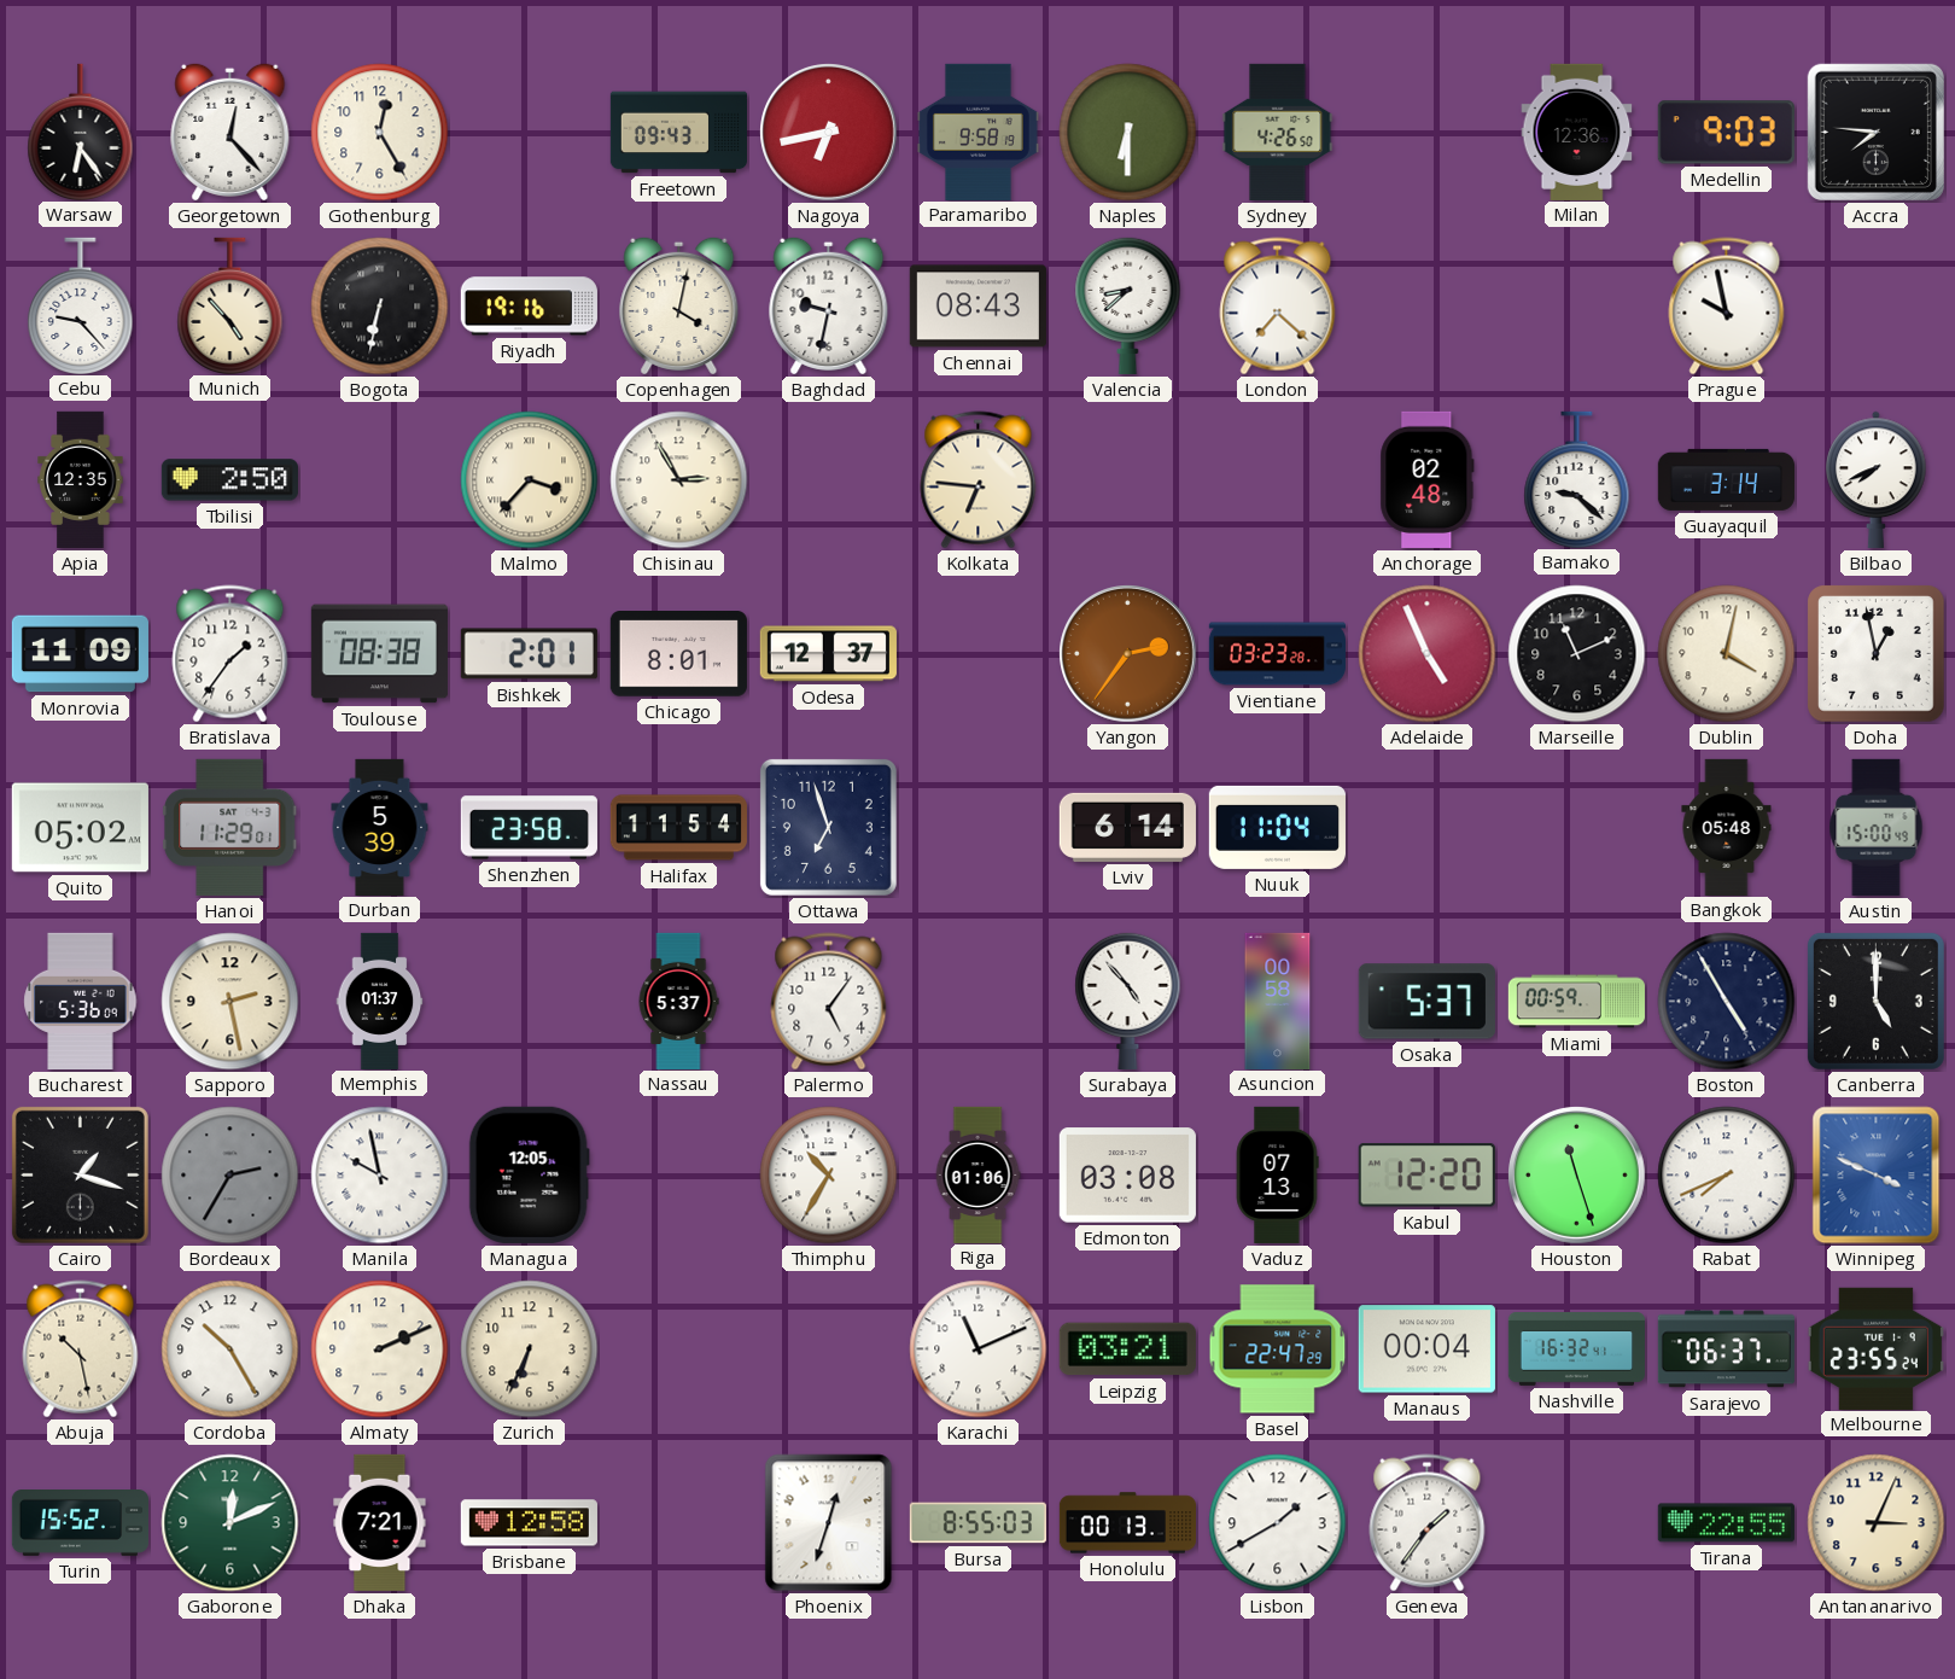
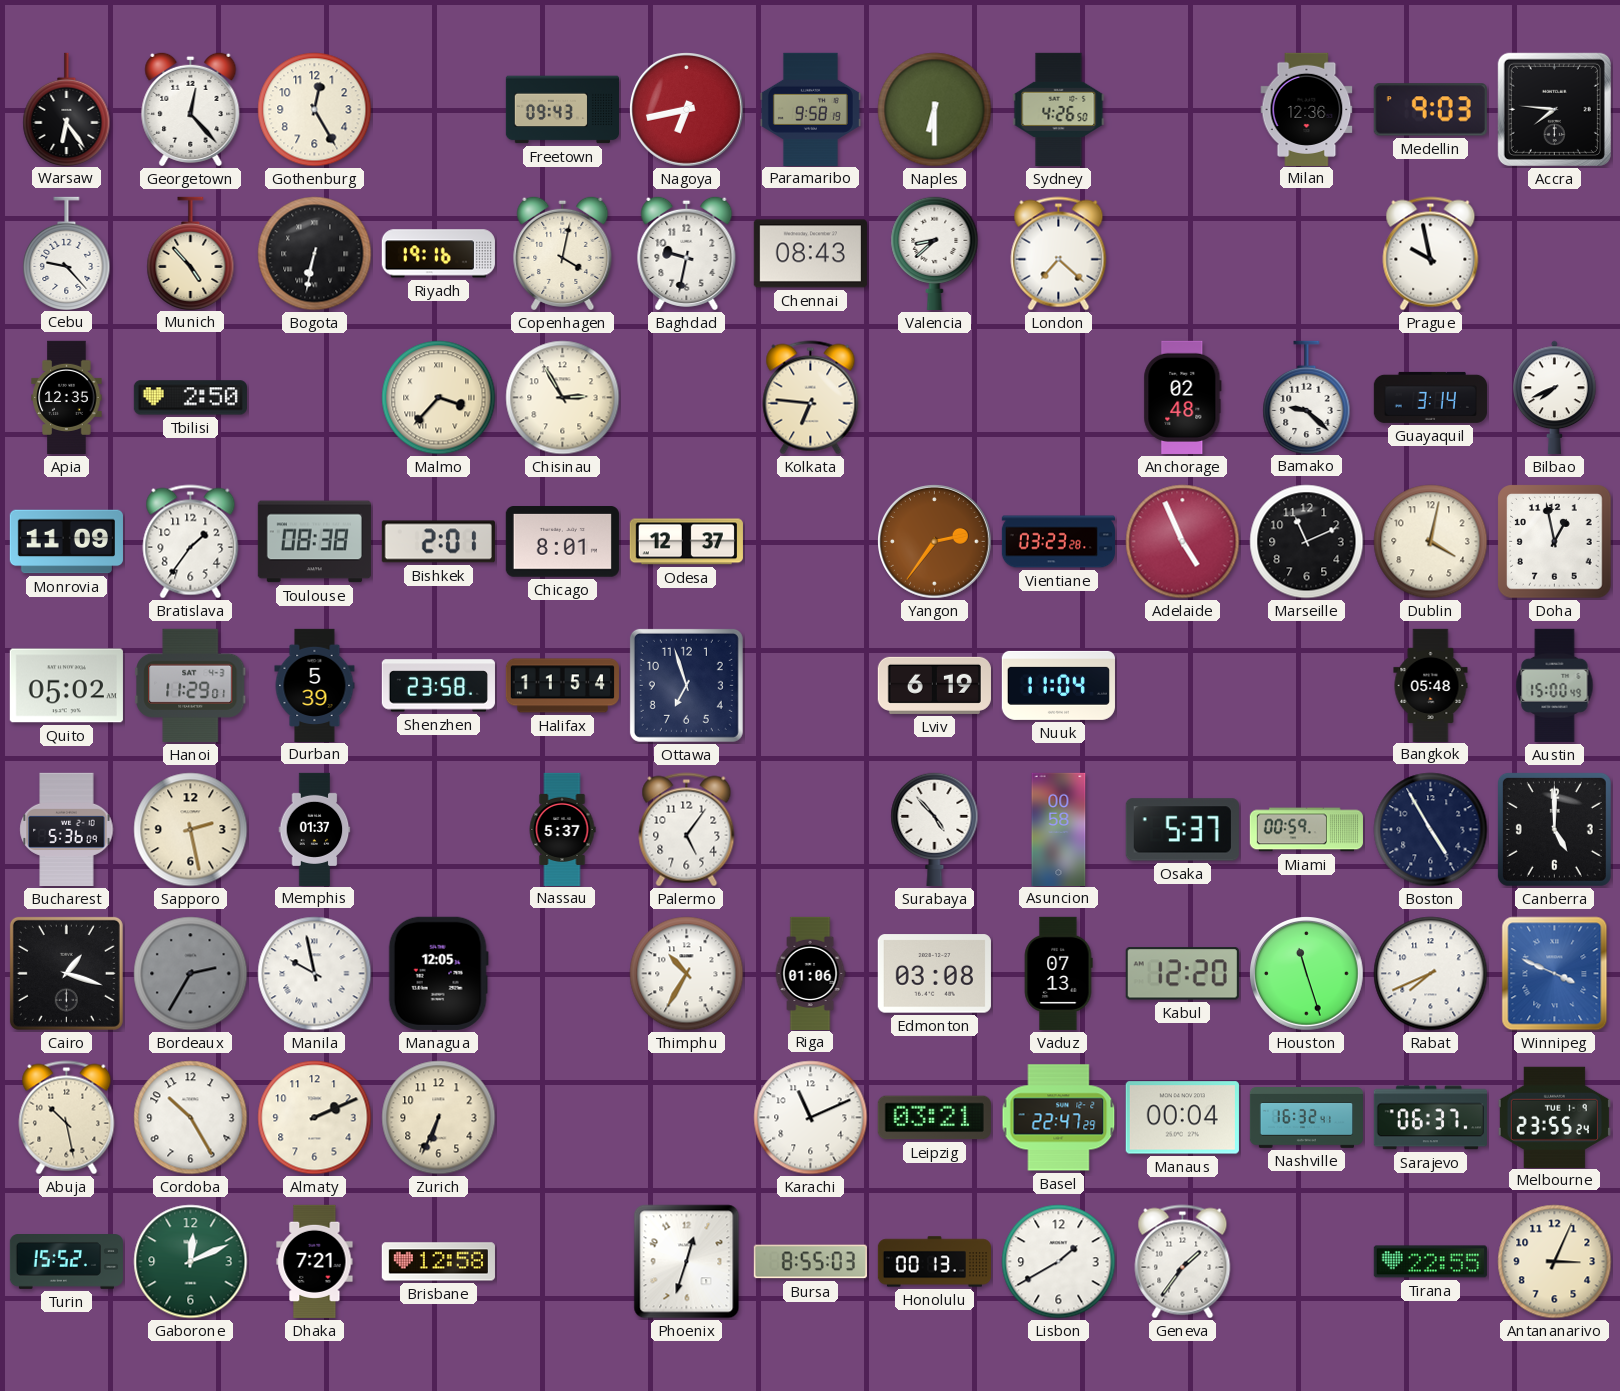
Lviv: 6:14 -> 6:19 (934, 685)
